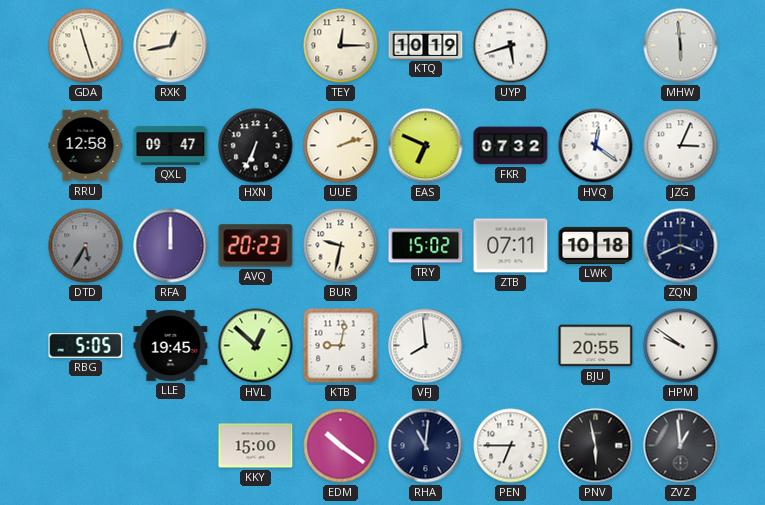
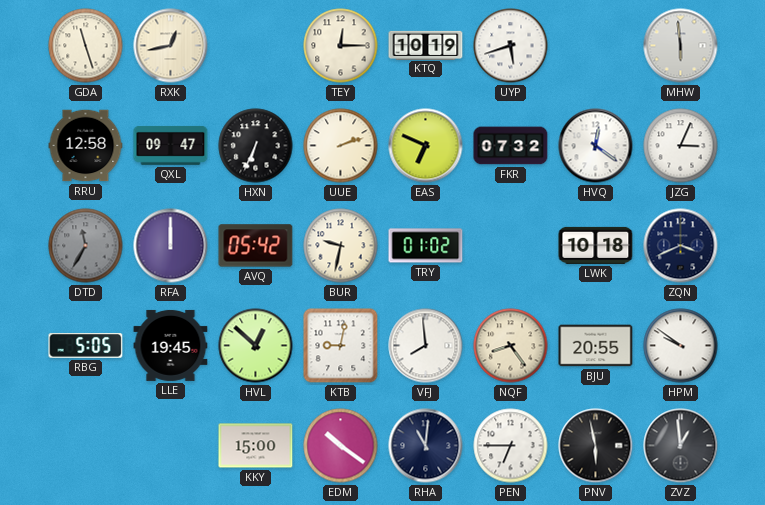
DTD: 5:35 -> 11:35 (86, 246)
AVQ: 20:23 -> 05:42 (256, 246)
TRY: 15:02 -> 01:02 (426, 246)
ZTB: 07:11 -> none (511, 246)
NQF: none -> 8:24 (511, 346)
